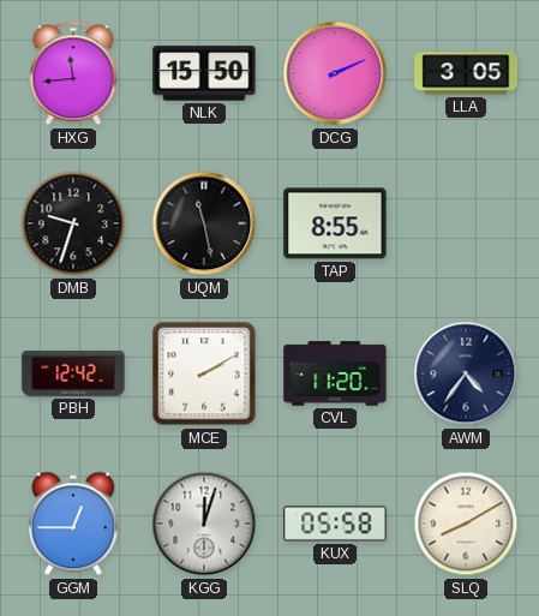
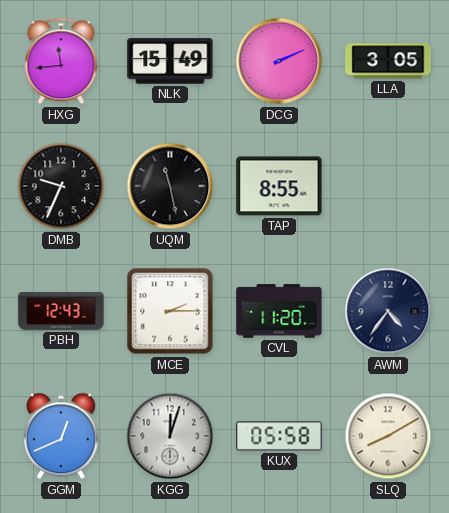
NLK: 15:50 -> 15:49 (170, 61)
DMB: 9:33 -> 9:34 (61, 186)
PBH: 12:42 -> 12:43 (61, 312)
MCE: 2:10 -> 2:15 (170, 311)
GGM: 12:45 -> 12:41 (61, 436)
